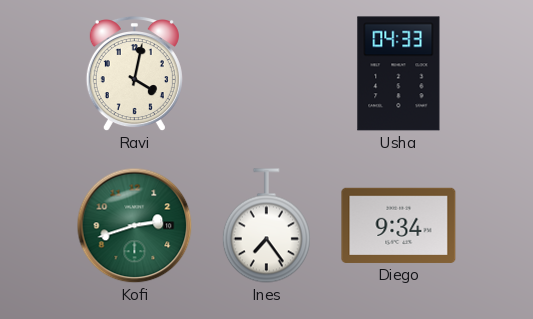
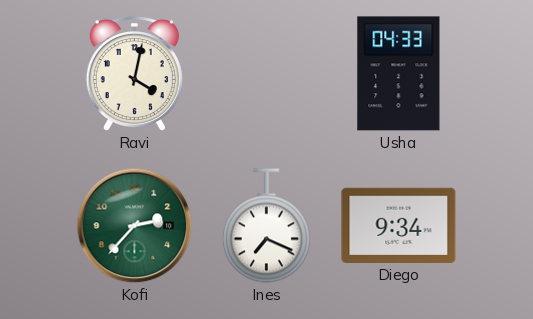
Kofi: 2:42 -> 2:37 (134, 225)
Ines: 7:24 -> 7:19 (266, 226)
